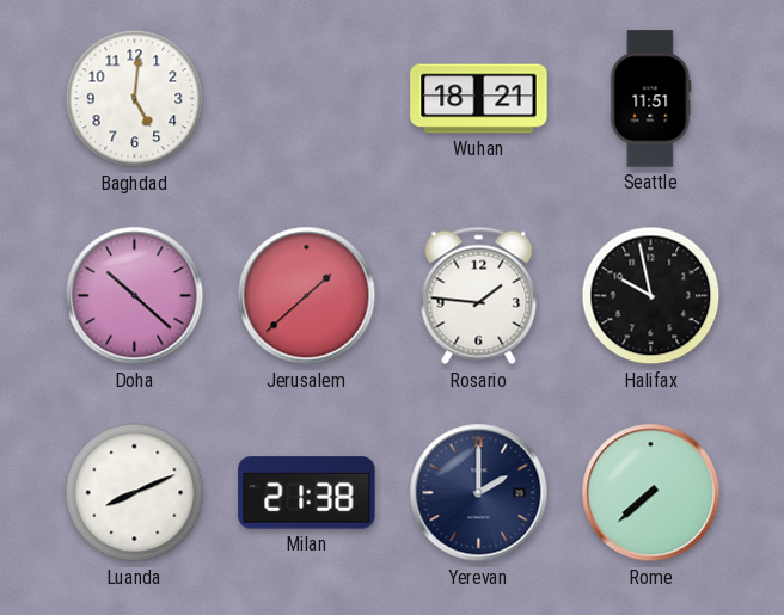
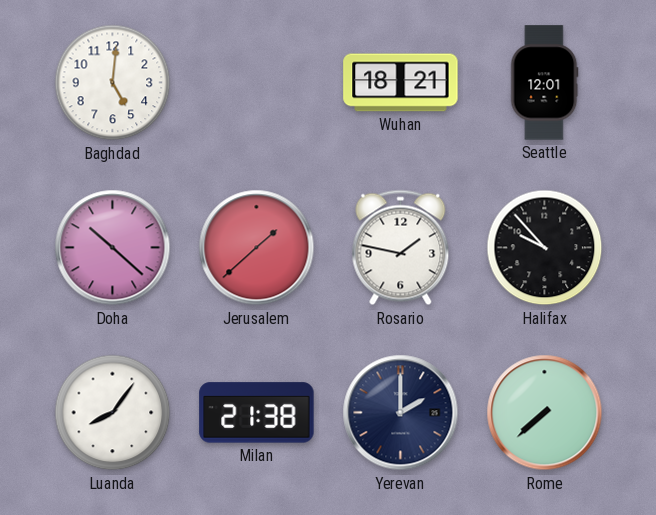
Seattle: 11:51 -> 12:01 (545, 83)
Rosario: 1:46 -> 1:47 (401, 248)
Halifax: 9:58 -> 9:53 (545, 248)
Luanda: 8:11 -> 8:06 (113, 413)
